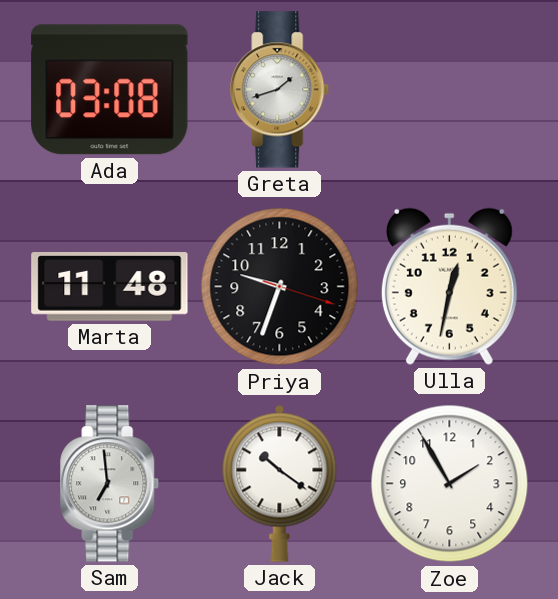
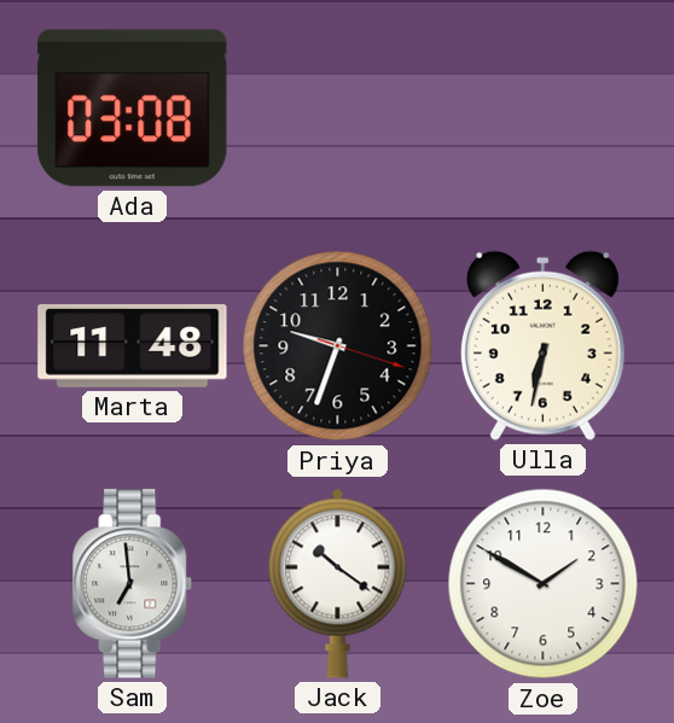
Greta: 1:42 -> none (280, 90)
Ulla: 12:32 -> 6:32 (542, 345)
Zoe: 1:55 -> 1:50 (544, 584)
